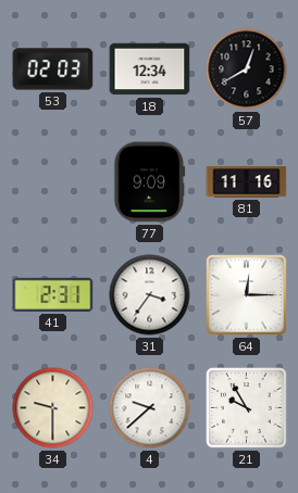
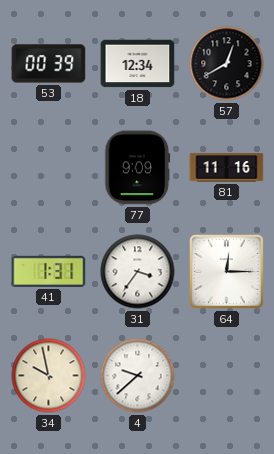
53: 02:03 -> 00:39 (49, 64)
41: 2:31 -> 1:31 (49, 271)
34: 9:30 -> 9:58 (49, 376)
21: 9:55 -> none (247, 408)
